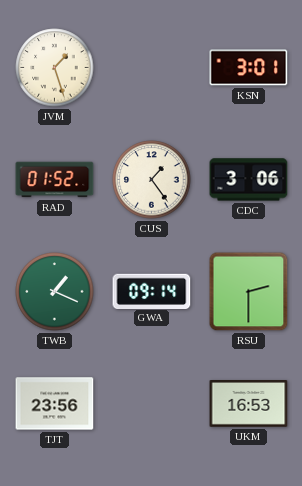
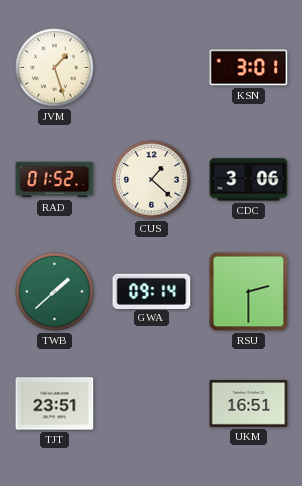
CUS: 1:24 -> 1:22 (152, 180)
TWB: 1:19 -> 1:38 (55, 292)
TJT: 23:56 -> 23:51 (55, 404)
UKM: 16:53 -> 16:51 (249, 404)
